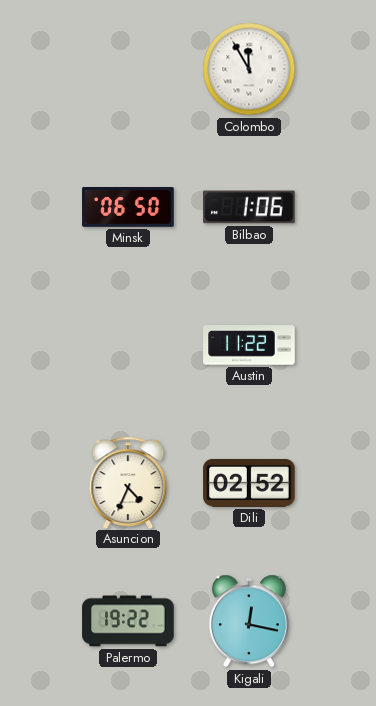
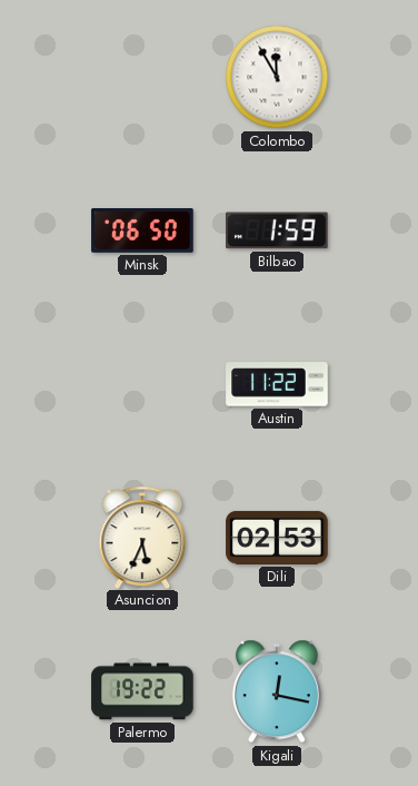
Bilbao: 1:06 -> 1:59 (277, 230)
Asuncion: 4:34 -> 5:34 (142, 537)
Dili: 02:52 -> 02:53 (277, 538)
